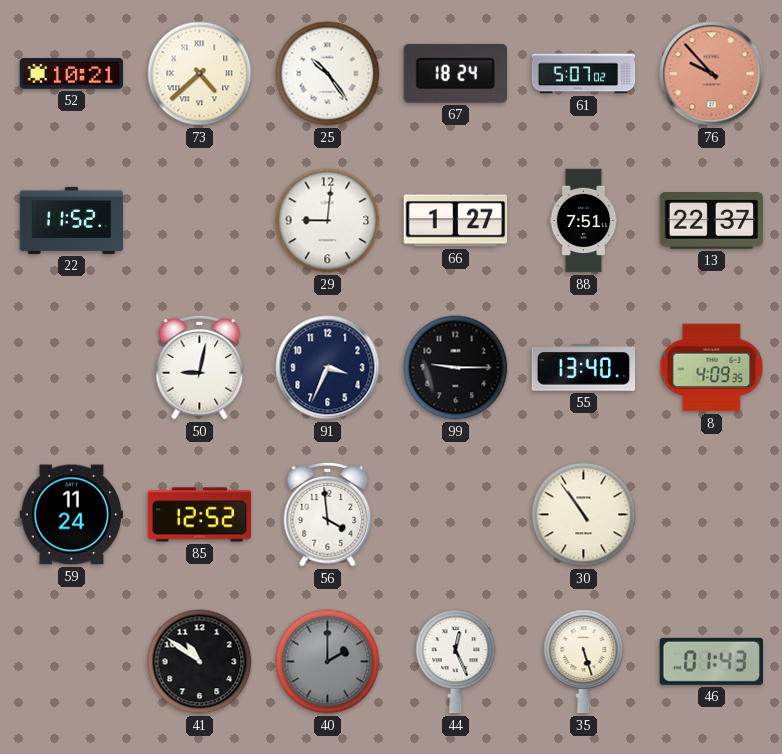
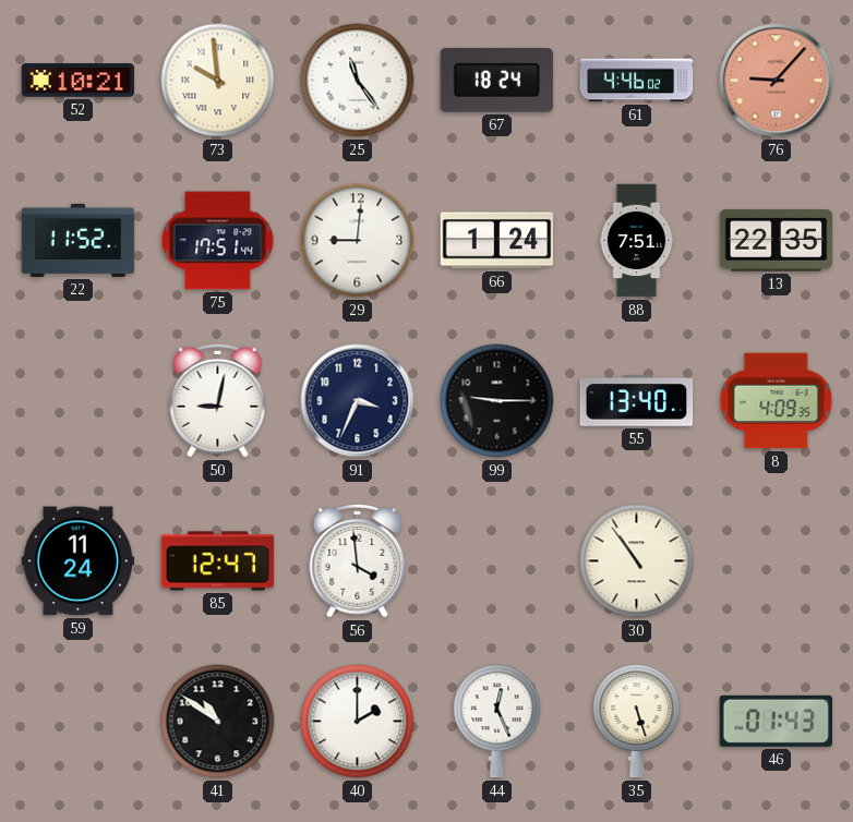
73: 4:38 -> 9:59 (218, 81)
25: 10:24 -> 11:24 (358, 81)
61: 5:07 -> 4:46 (637, 81)
76: 9:53 -> 9:07 (777, 81)
75: none -> 17:51 (218, 241)
66: 1:27 -> 1:24 (497, 241)
13: 22:37 -> 22:35 (777, 241)
85: 12:52 -> 12:47 (218, 561)
40 dial: grey -> white (358, 722)
